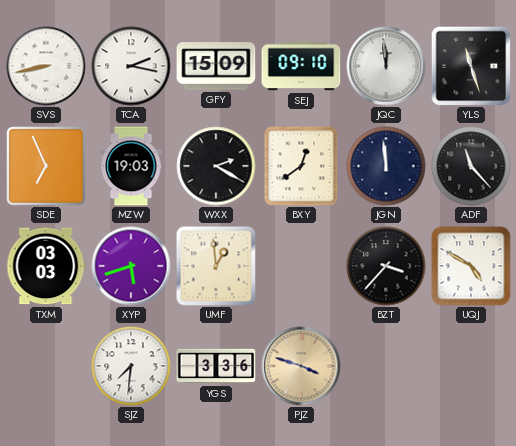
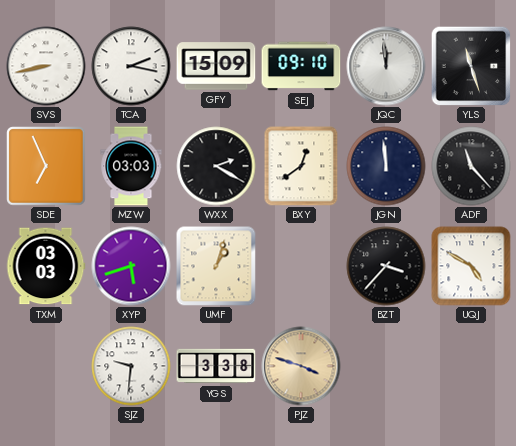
MZW: 19:03 -> 03:03 (131, 166)
UMF: 12:59 -> 1:03 (216, 266)
SJZ: 7:31 -> 9:31 (131, 366)
YGS: 3:36 -> 3:38 (216, 366)
